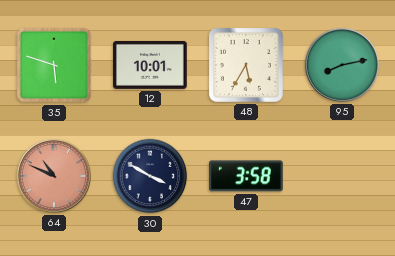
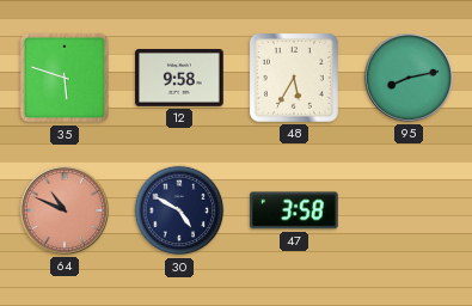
12: 10:01 -> 9:58 (179, 78)
30: 3:50 -> 4:50 (179, 210)
